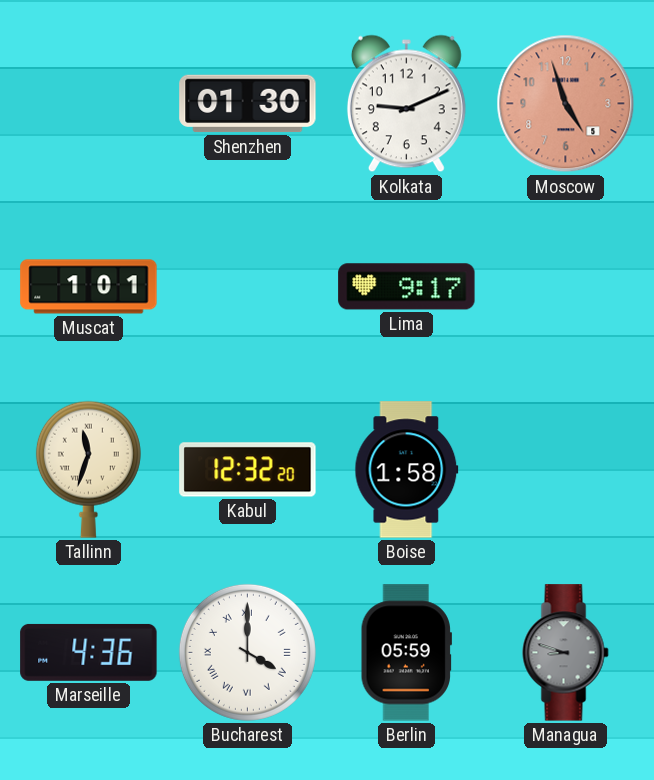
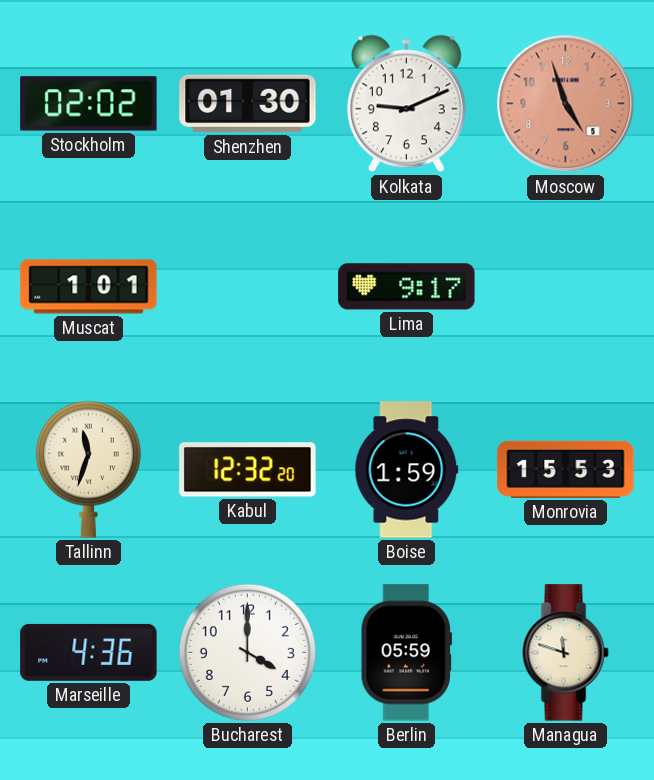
Stockholm: none -> 02:02 (89, 104)
Boise: 1:58 -> 1:59 (407, 470)
Monrovia: none -> 15:53 (566, 469)
Bucharest numerals: Roman -> Arabic (247, 652)
Managua: 8:48 -> 11:48 (566, 653)
Managua dial: grey -> cream (566, 653)
